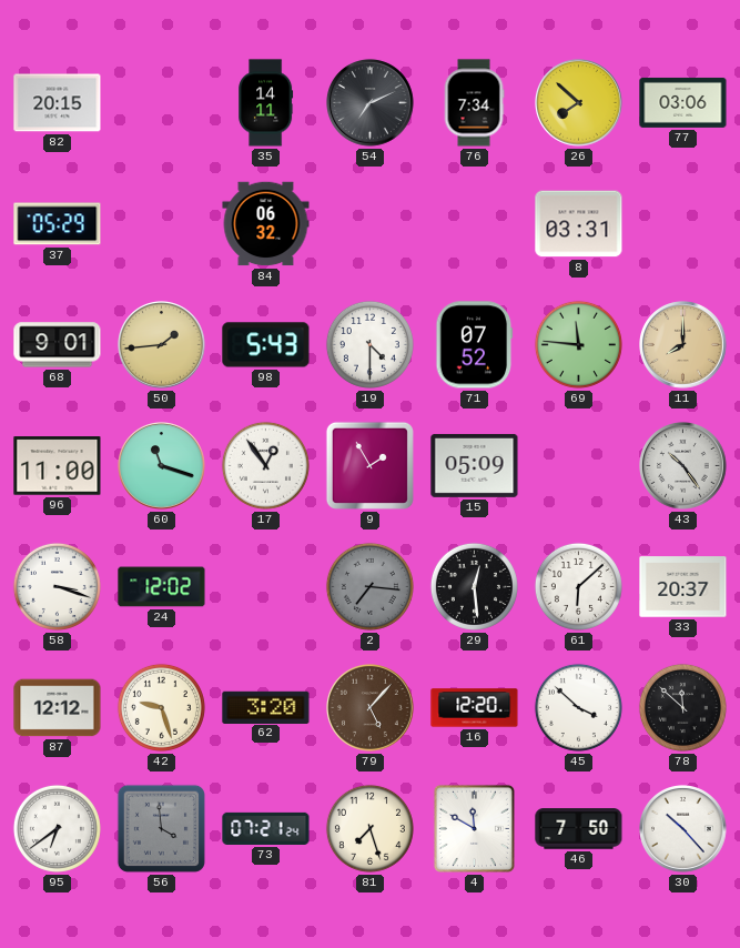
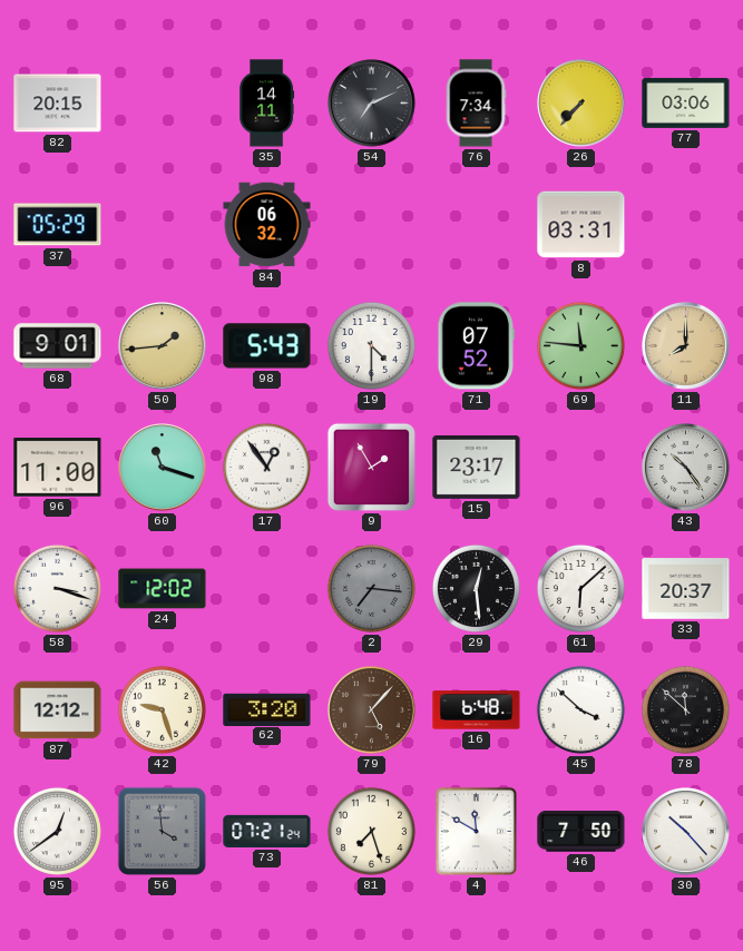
26: 7:52 -> 7:37 (581, 104)
15: 05:09 -> 23:17 (477, 467)
16: 12:20 -> 6:48 (477, 710)
95: 6:39 -> 12:39 (57, 831)
